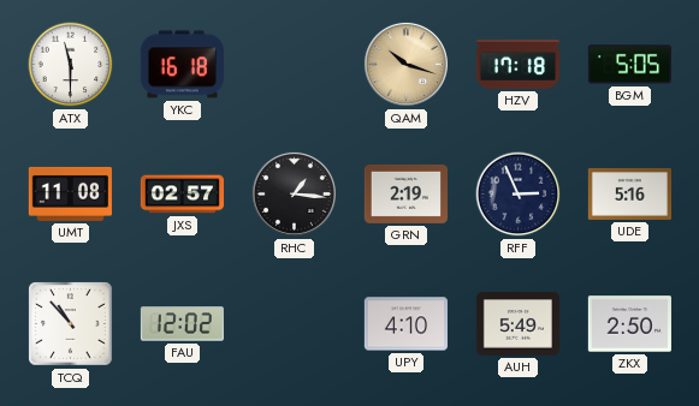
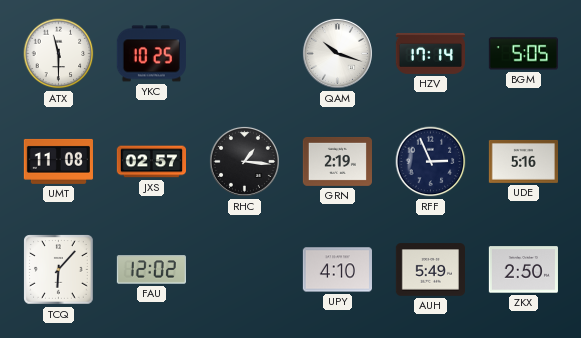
YKC: 16:18 -> 10:25 (151, 54)
QAM dial: champagne -> white (337, 53)
HZV: 17:18 -> 17:14 (430, 53)
TCQ: 10:53 -> 6:07 (59, 270)
